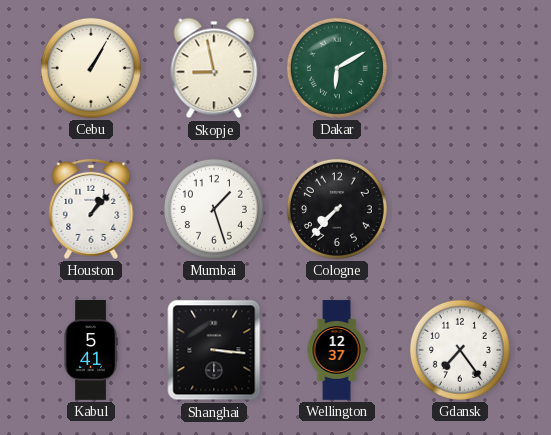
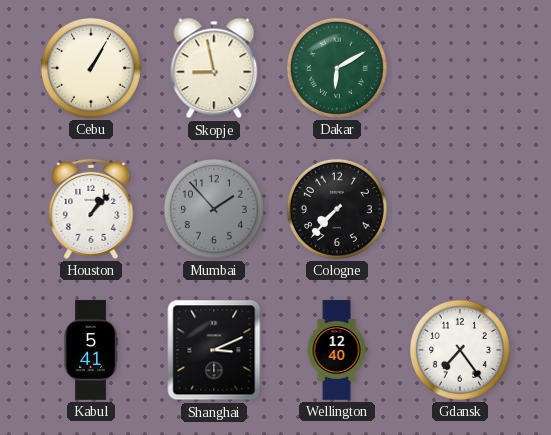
Mumbai: 1:27 -> 1:53 (214, 209)
Mumbai dial: white -> grey (214, 209)
Shanghai: 3:16 -> 3:11 (214, 350)
Wellington: 12:37 -> 12:40 (337, 350)
